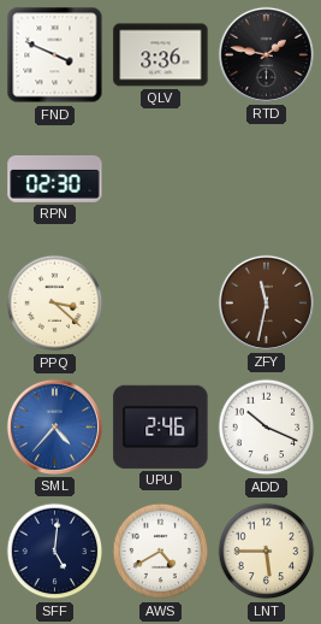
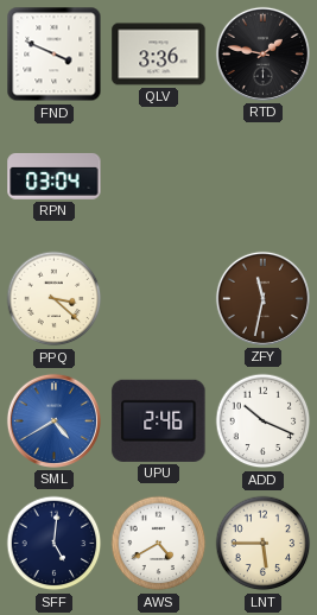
RPN: 02:30 -> 03:04 (55, 176)
SML: 4:37 -> 4:40 (53, 420)
